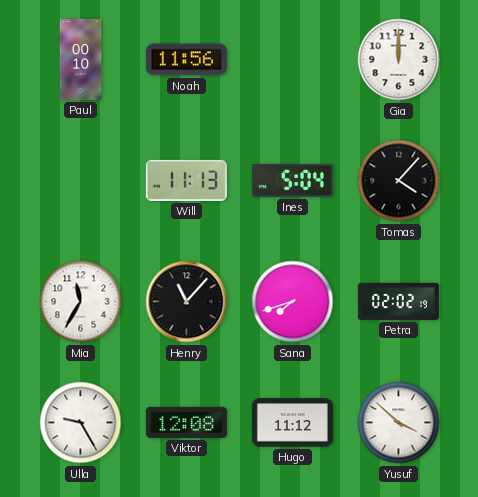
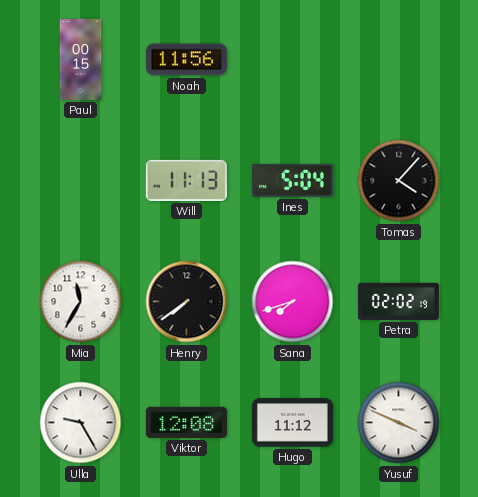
Paul: 00:10 -> 00:15 (81, 59)
Gia: 12:00 -> none (399, 60)
Henry: 11:07 -> 7:39 (187, 302)
Yusuf: 3:52 -> 3:49 (399, 423)
